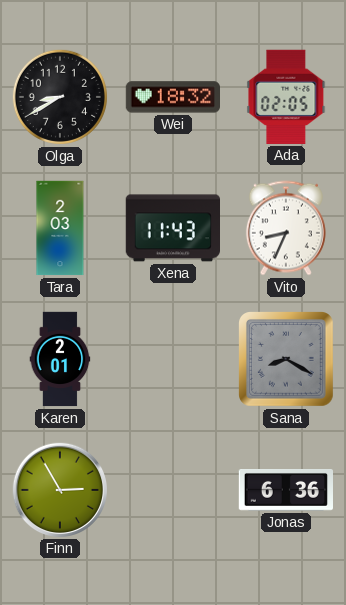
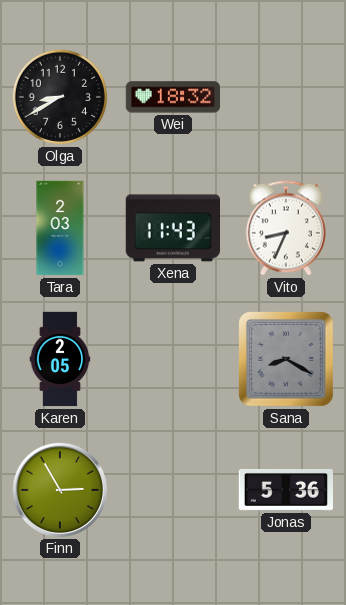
Ada: 02:05 -> none (286, 97)
Karen: 2:01 -> 2:05 (60, 359)
Jonas: 6:36 -> 5:36 (285, 491)
